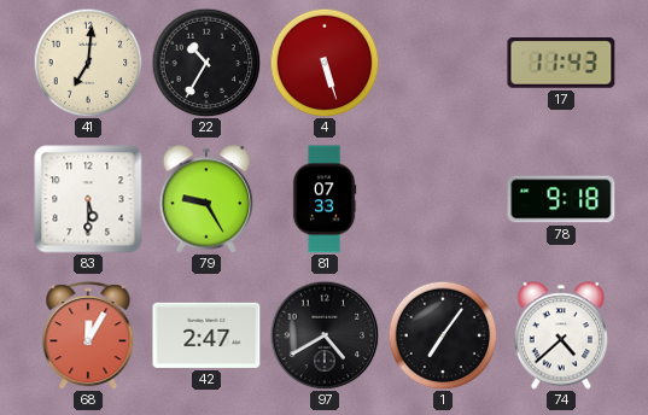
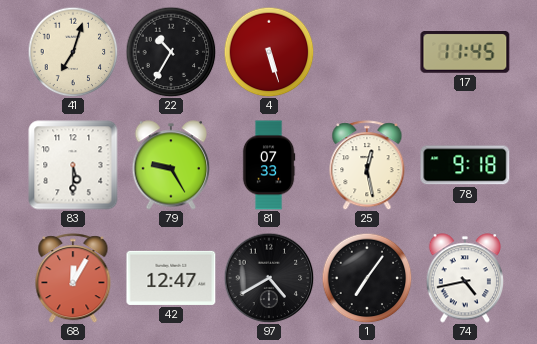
41: 7:01 -> 7:03 (73, 52)
17: 11:43 -> 11:45 (465, 53)
25: none -> 12:28 (367, 165)
42: 2:47 -> 12:47 (171, 278)
74: 4:38 -> 4:43 (464, 278)
